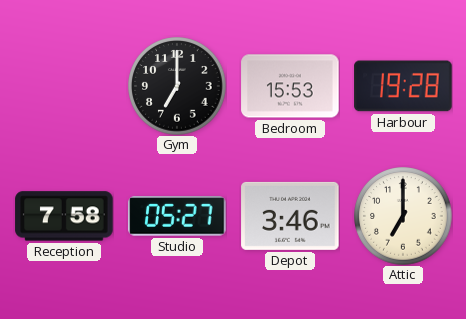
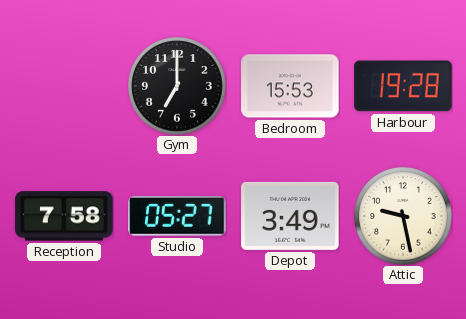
Depot: 3:46 -> 3:49 (290, 216)
Attic: 7:00 -> 9:28 (403, 216)
